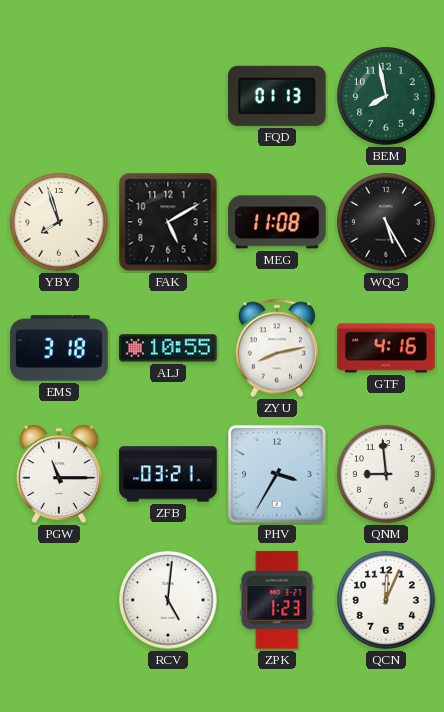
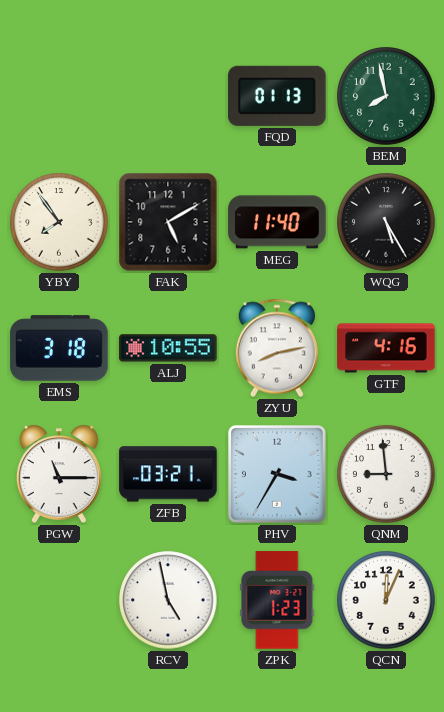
YBY: 7:57 -> 7:54 (59, 222)
MEG: 11:08 -> 11:40 (277, 222)
RCV: 5:01 -> 4:58 (168, 600)
